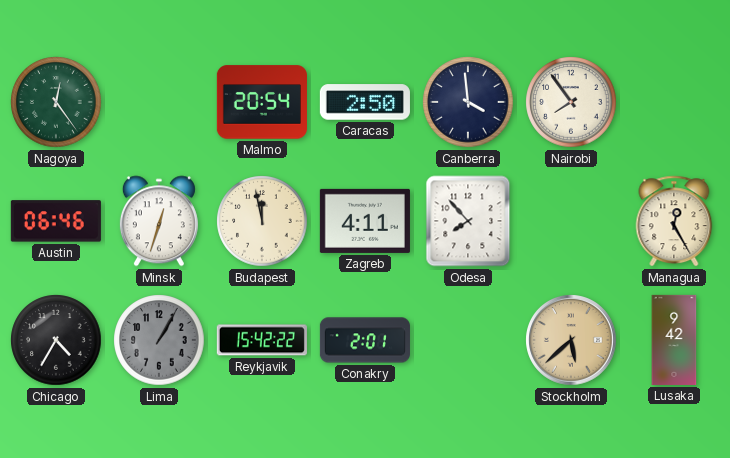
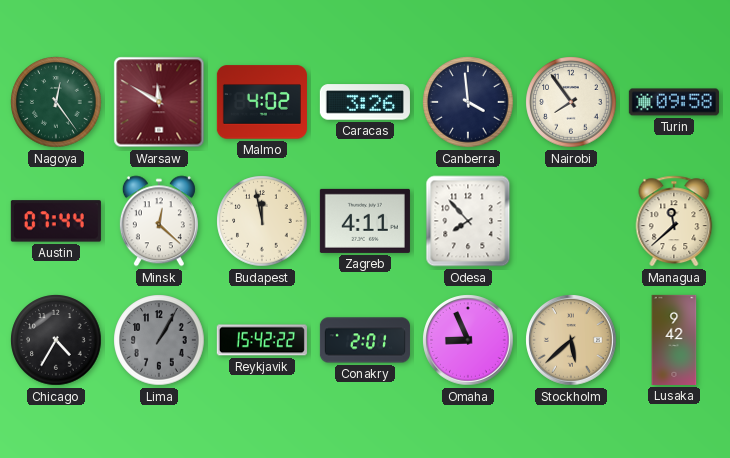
Warsaw: none -> 11:50 (159, 102)
Malmo: 20:54 -> 4:02 (262, 102)
Caracas: 2:50 -> 3:26 (365, 102)
Turin: none -> 09:58 (674, 102)
Austin: 06:46 -> 07:44 (56, 221)
Minsk: 12:33 -> 12:22 (159, 221)
Managua: 12:25 -> 11:38 (674, 221)
Omaha: none -> 8:56 (468, 340)
